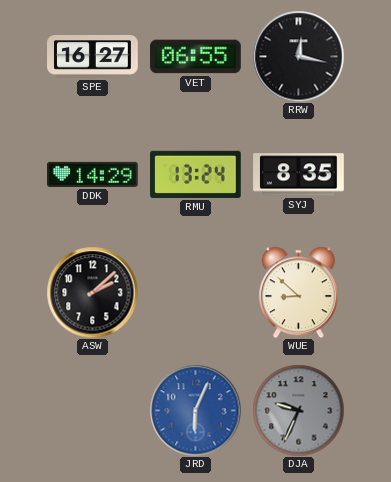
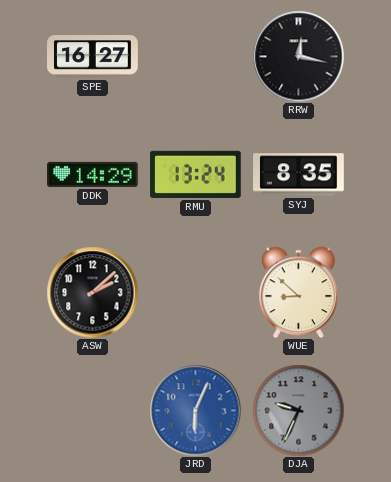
VET: 06:55 -> none (196, 57)
